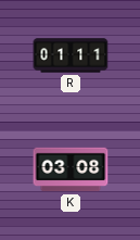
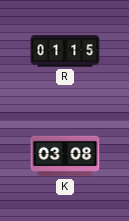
R: 01:11 -> 01:15 (65, 51)
